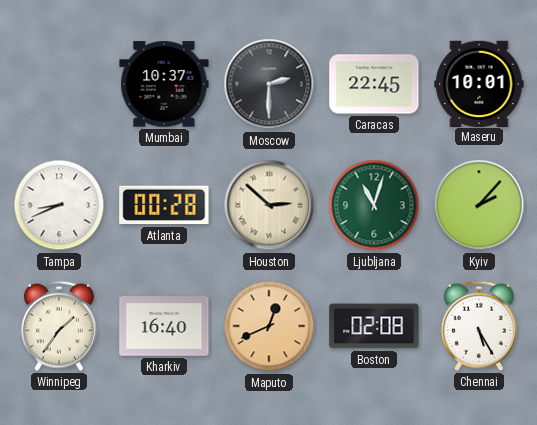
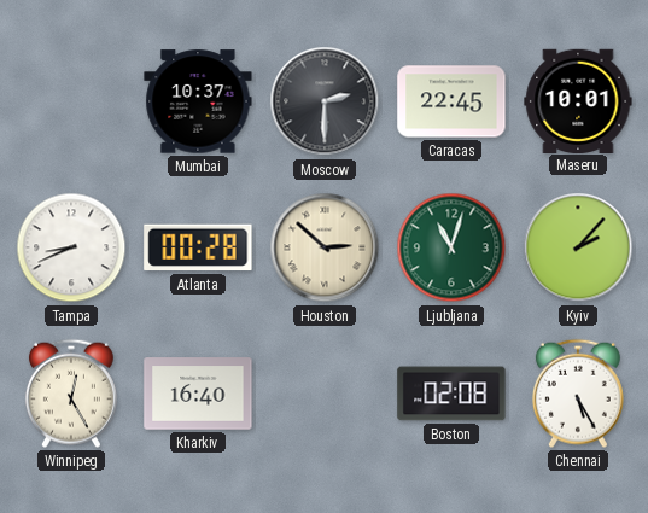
Winnipeg: 1:36 -> 12:25 (71, 394)
Maputo: 12:41 -> none (269, 326)
